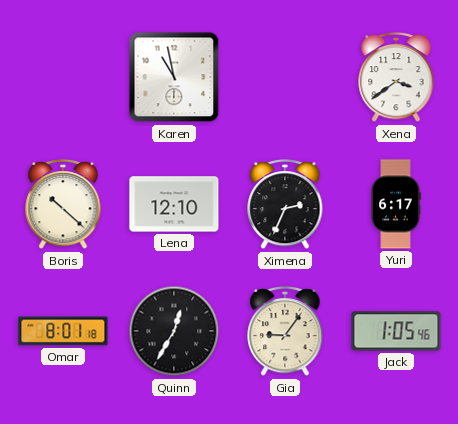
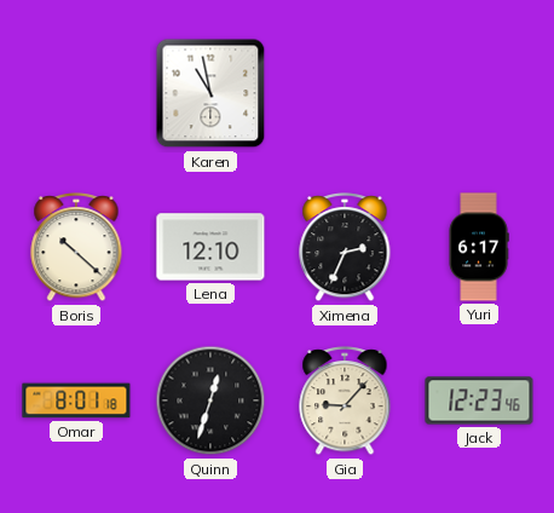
Xena: 3:39 -> none (396, 78)
Quinn: 12:35 -> 12:33 (210, 400)
Gia: 9:06 -> 9:07 (345, 402)
Jack: 1:05 -> 12:23 (479, 400)
